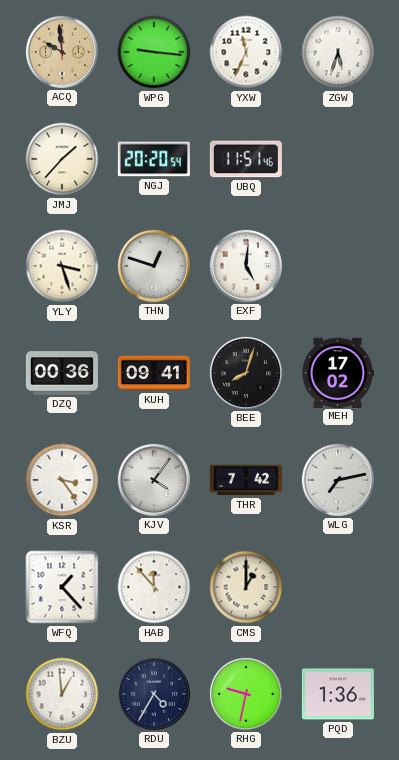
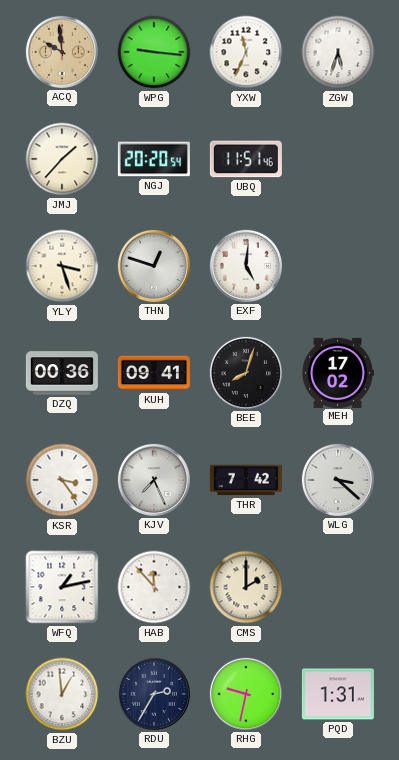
KJV: 4:06 -> 7:26 (154, 480)
WLG: 7:13 -> 3:22 (338, 480)
WFQ: 1:23 -> 1:13 (62, 587)
CMS: 1:00 -> 2:00 (246, 587)
RDU: 4:35 -> 2:35 (154, 694)
PQD: 1:36 -> 1:31 (338, 694)
